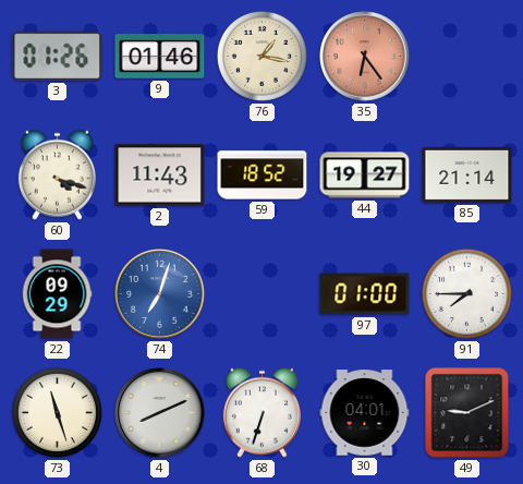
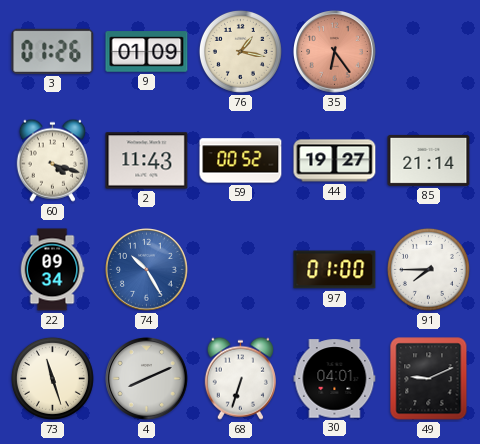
9: 01:46 -> 01:09 (147, 52)
59: 18:52 -> 00:52 (241, 161)
22: 09:29 -> 09:34 (52, 270)
74: 7:03 -> 10:25 (147, 270)
